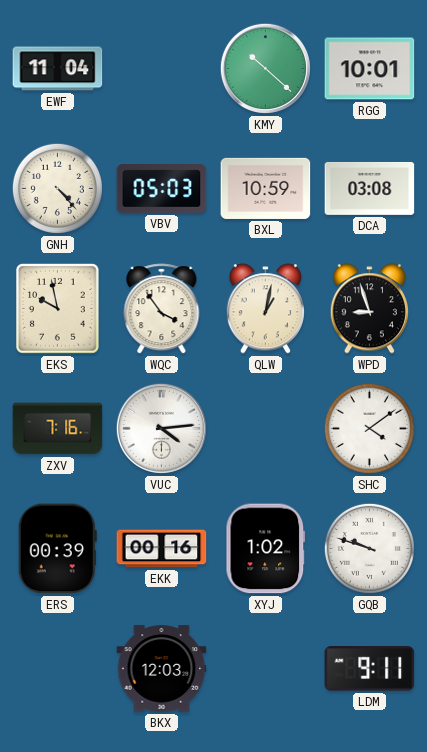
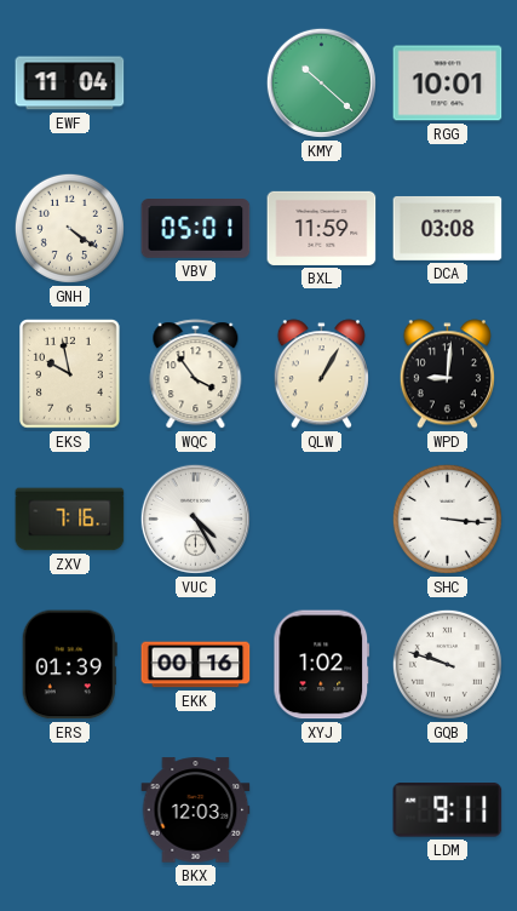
GNH: 4:23 -> 4:21 (69, 228)
VBV: 05:03 -> 05:01 (196, 229)
BXL: 10:59 -> 11:59 (322, 228)
QLW: 1:02 -> 1:05 (321, 374)
WPD: 8:57 -> 9:01 (447, 374)
VUC: 4:14 -> 4:25 (195, 518)
SHC: 4:09 -> 3:16 (447, 518)
ERS: 00:39 -> 01:39 (69, 665)
